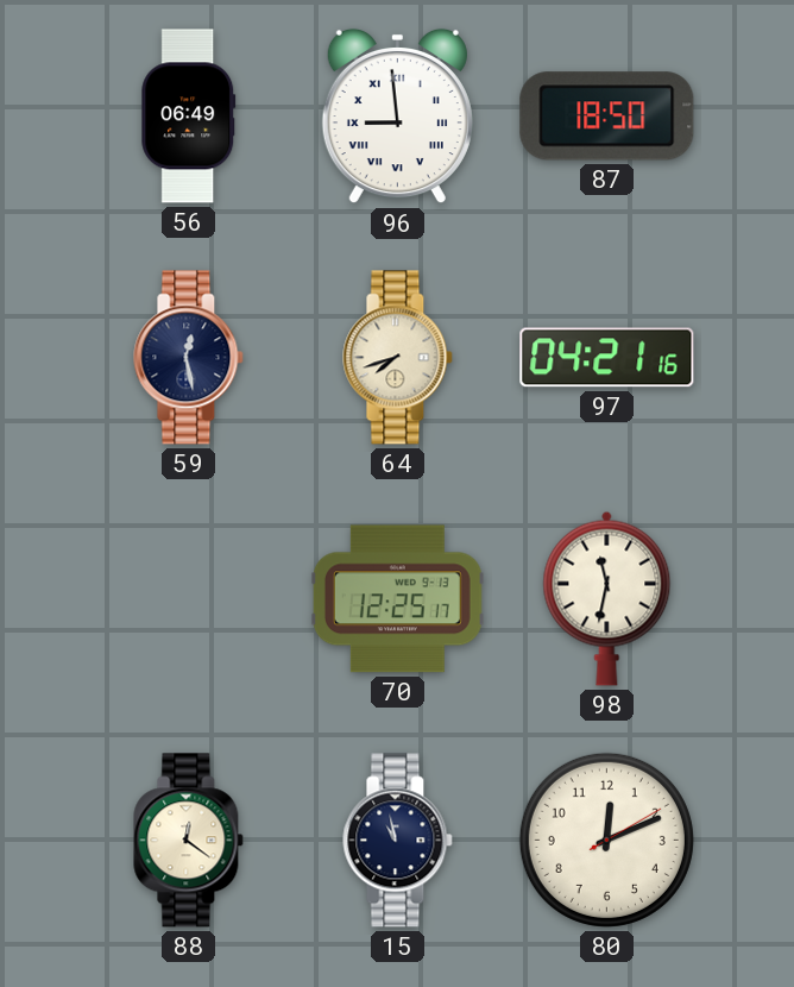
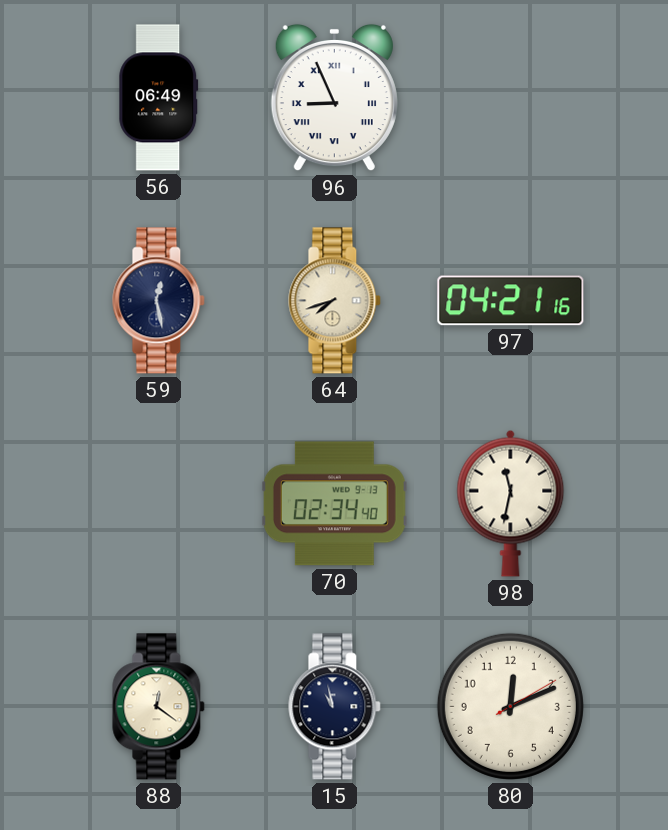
96: 8:59 -> 8:56 (334, 98)
87: 18:50 -> none (607, 117)
70: 12:25 -> 02:34 (334, 504)
